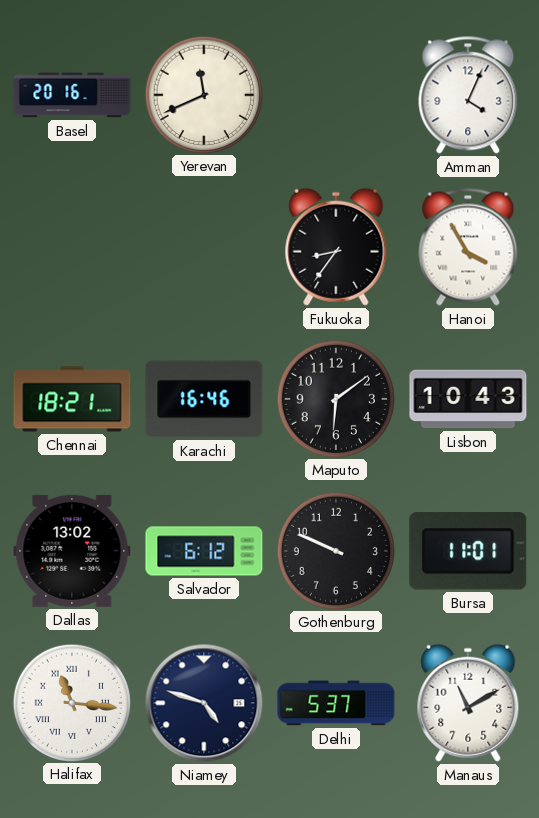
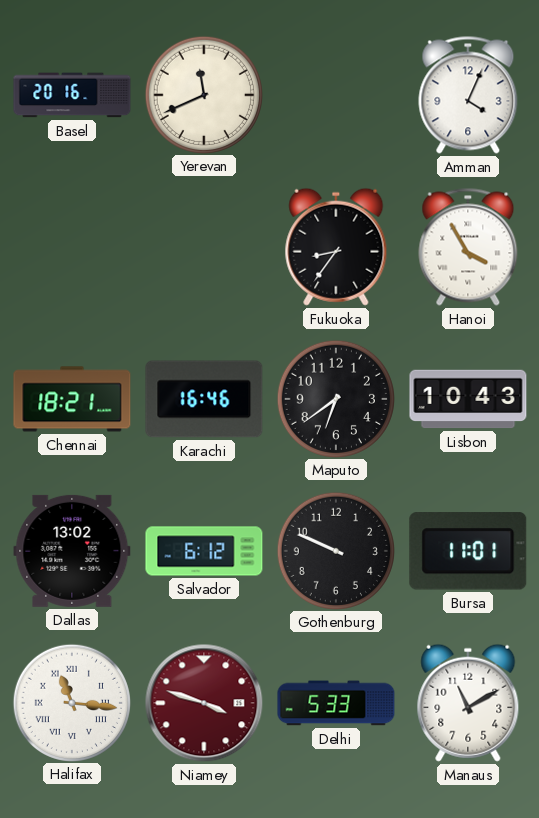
Maputo: 6:09 -> 6:39 (335, 398)
Niamey: 4:48 -> 3:48 (204, 703)
Niamey dial: navy -> burgundy (204, 703)
Delhi: 5:37 -> 5:33 (336, 703)
